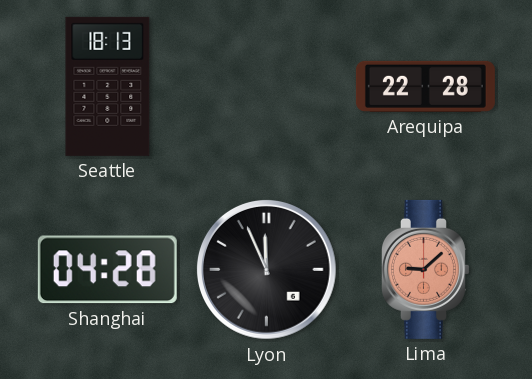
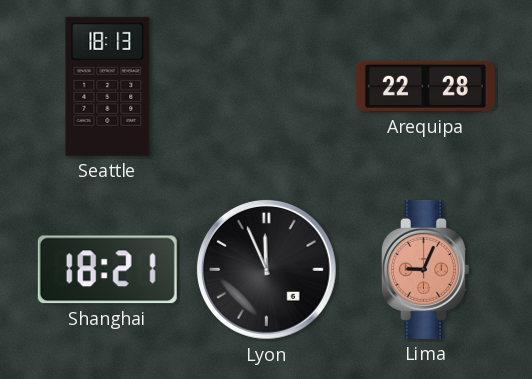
Shanghai: 04:28 -> 18:21 (107, 270)
Lima: 9:08 -> 9:04 (425, 269)
